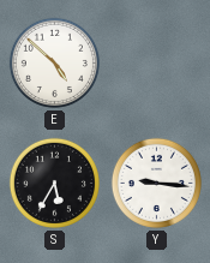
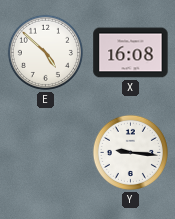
X: none -> 16:08 (131, 53)
S: 5:35 -> none (54, 183)
